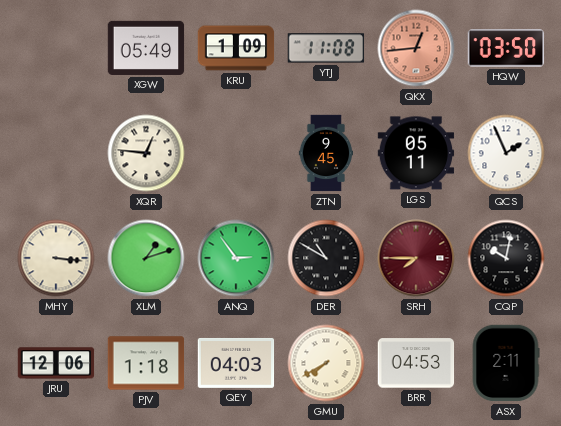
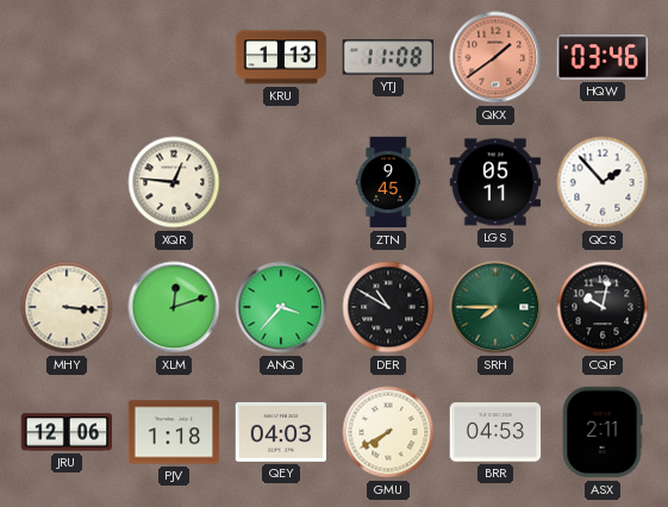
XGW: 05:49 -> none (146, 48)
KRU: 1:09 -> 1:13 (281, 57)
QKX: 12:44 -> 1:39 (495, 57)
HQW: 03:50 -> 03:46 (603, 57)
QCS: 1:56 -> 1:53 (603, 182)
XLM: 1:12 -> 12:12 (174, 307)
ANQ: 2:54 -> 3:37 (281, 307)
SRH dial: burgundy -> green (495, 307)
